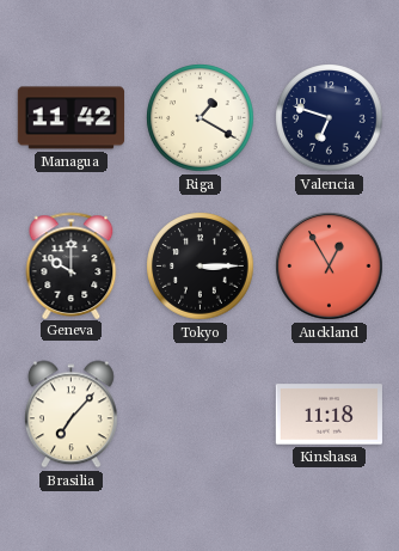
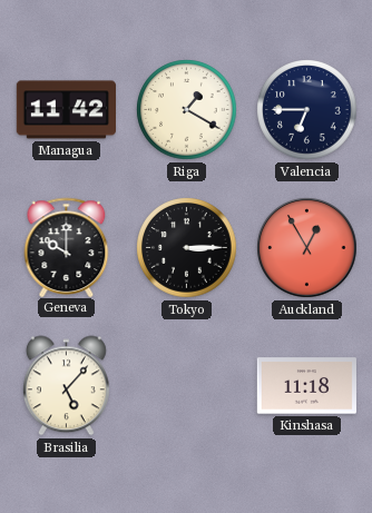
Valencia: 6:48 -> 6:45 (307, 110)
Brasilia: 7:07 -> 5:07 (66, 386)
